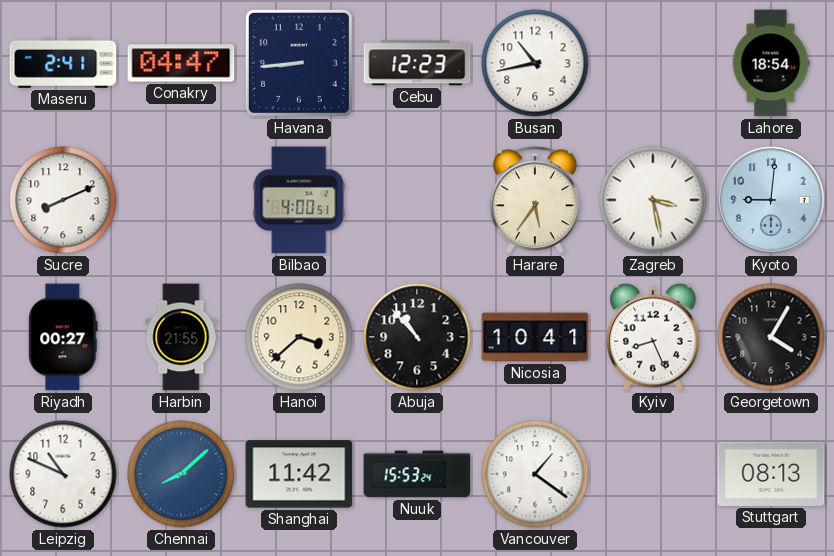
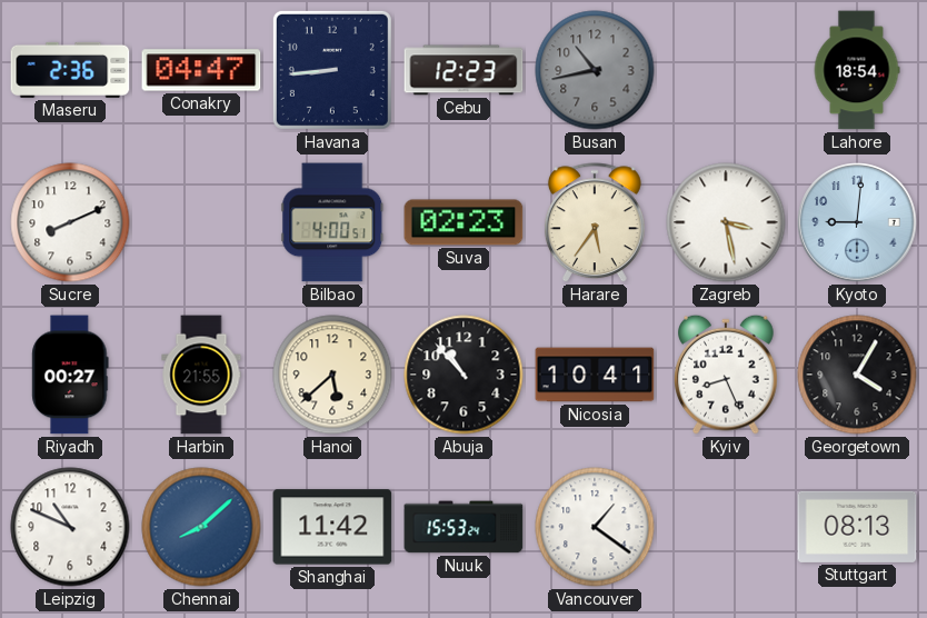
Maseru: 2:41 -> 2:36 (70, 70)
Busan dial: white -> grey (595, 70)
Suva: none -> 02:23 (463, 222)
Hanoi: 3:38 -> 5:38 (332, 375)
